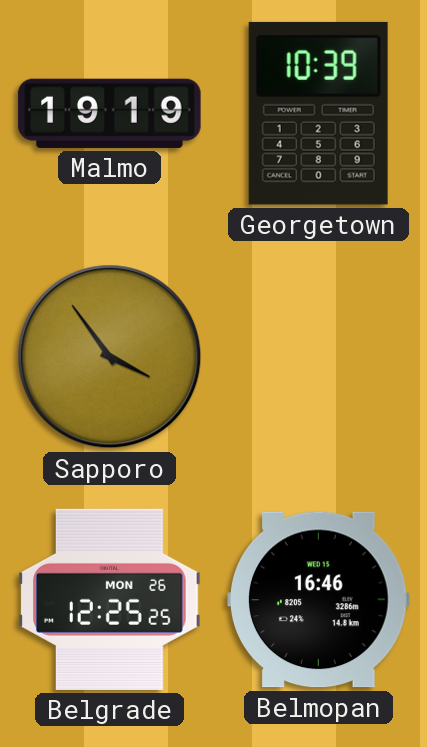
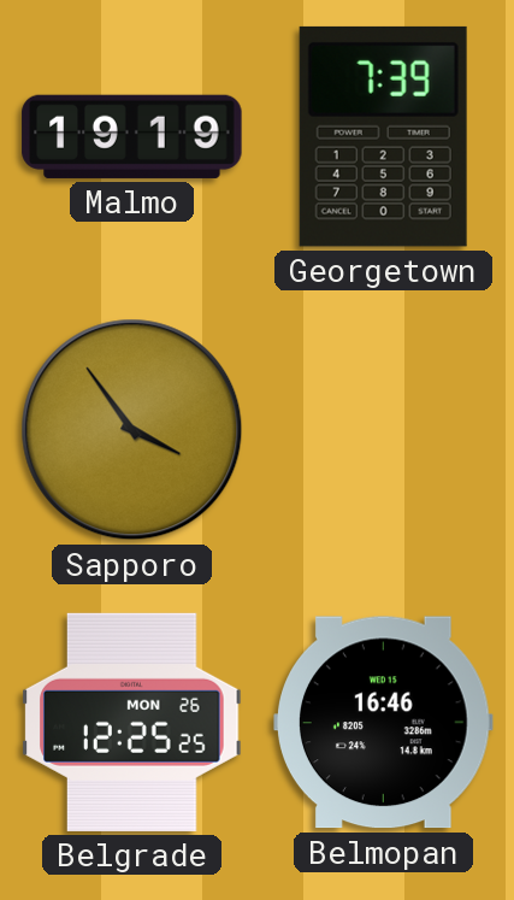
Georgetown: 10:39 -> 7:39 (383, 136)
